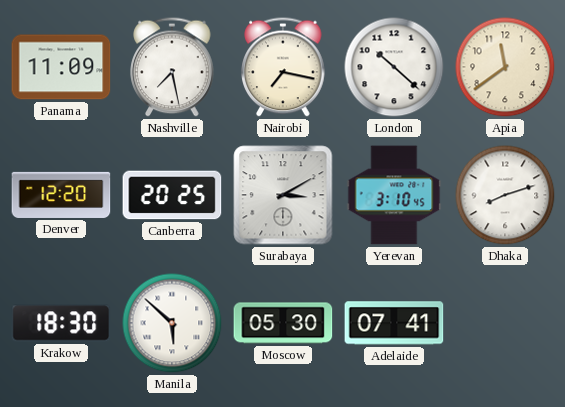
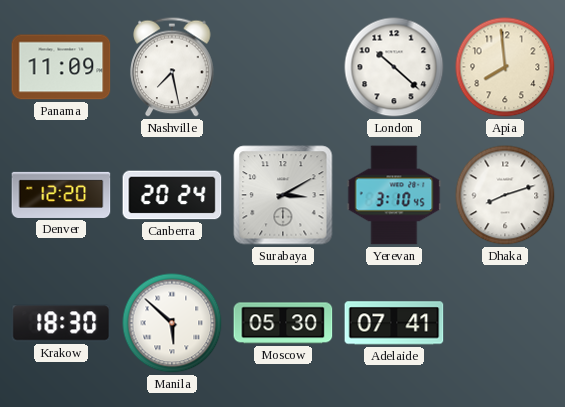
Nairobi: 7:17 -> none (283, 67)
Apia: 11:39 -> 7:59 (505, 67)
Canberra: 20:25 -> 20:24 (172, 195)
